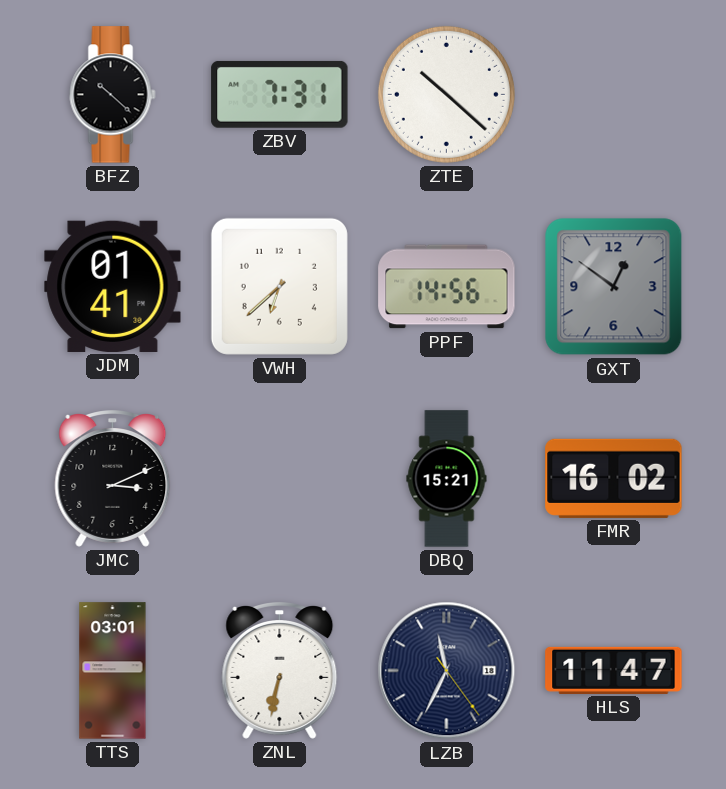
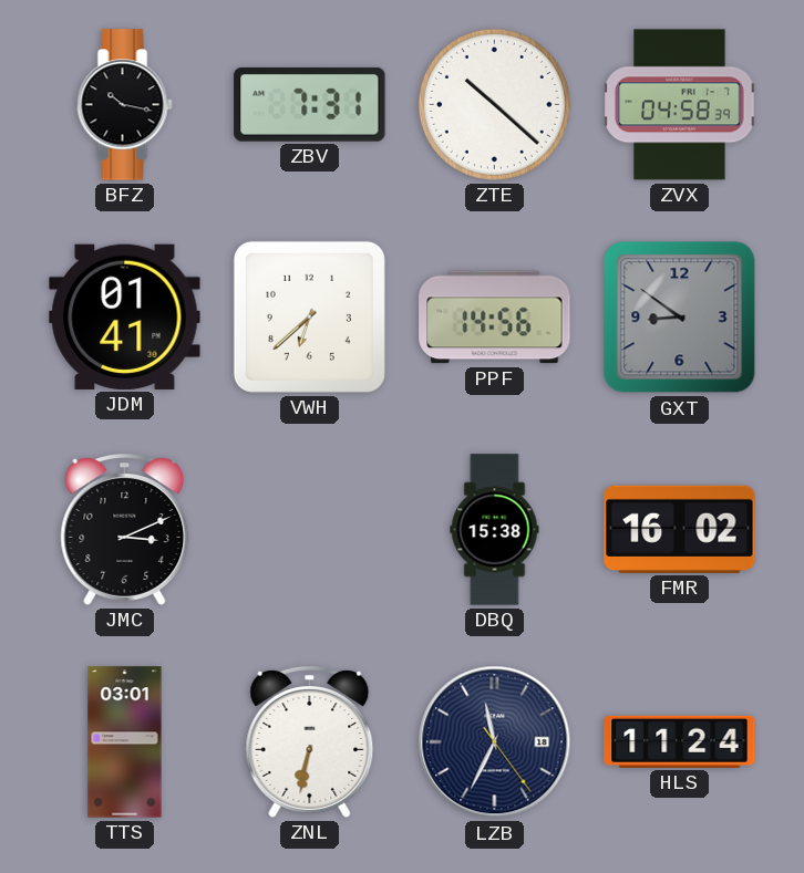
BFZ: 10:22 -> 10:17 (125, 105)
ZVX: none -> 04:58 (680, 105)
GXT: 12:51 -> 8:51 (680, 318)
DBQ: 15:21 -> 15:38 (495, 530)
HLS: 11:47 -> 11:24 (680, 741)
